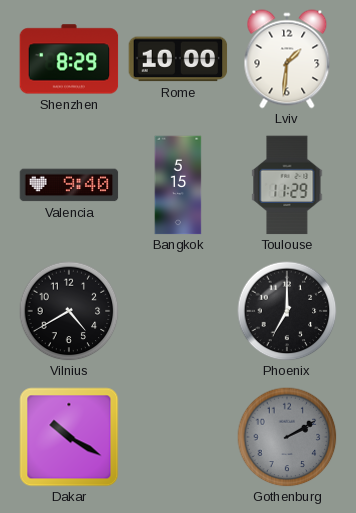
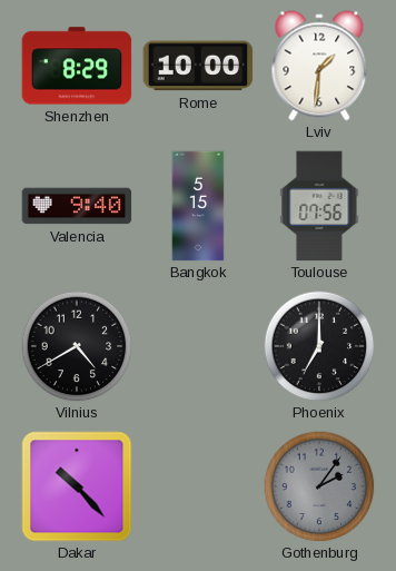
Toulouse: 11:29 -> 07:56 (319, 206)
Dakar: 10:20 -> 10:23 (77, 486)
Gothenburg: 2:10 -> 2:06 (319, 486)
